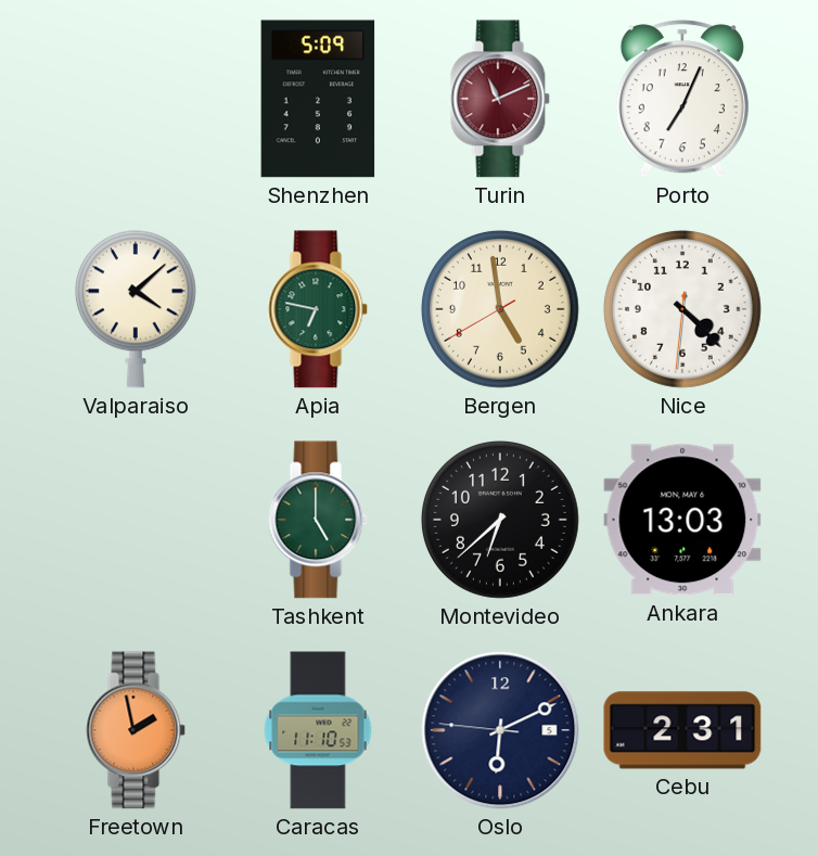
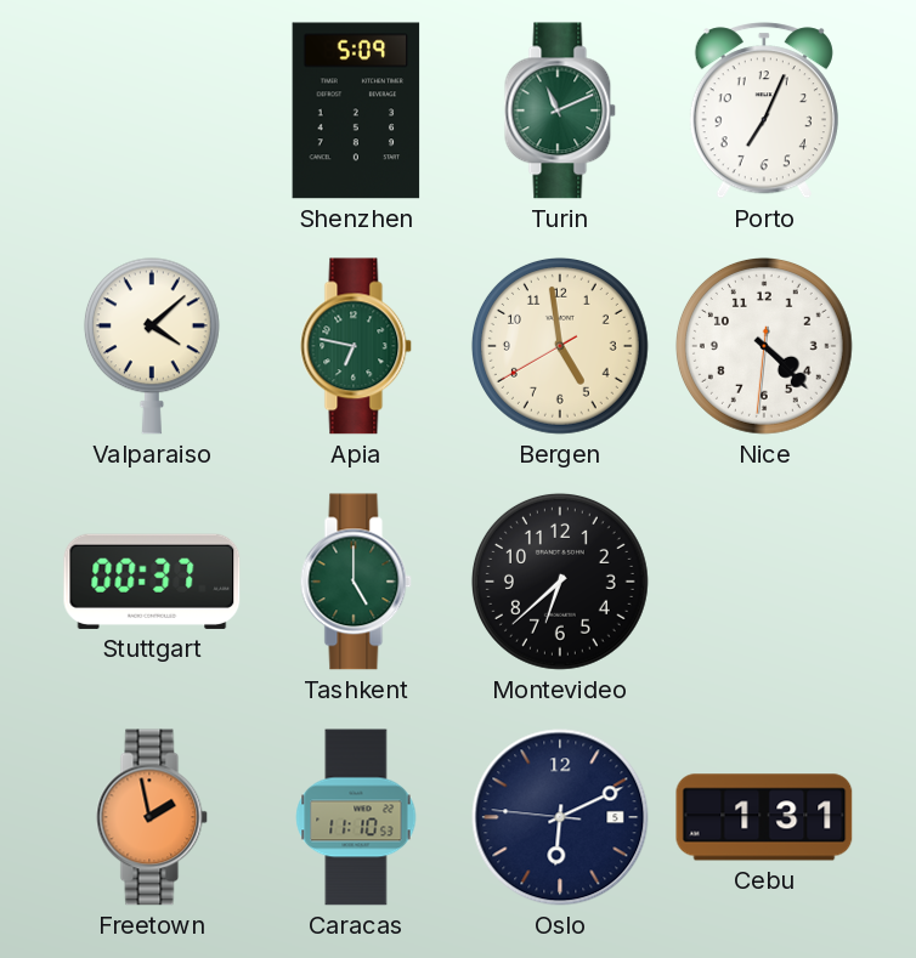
Turin dial: burgundy -> green (560, 110)
Stuttgart: none -> 00:37 (152, 582)
Ankara: 13:03 -> none (682, 520)
Cebu: 2:31 -> 1:31 (764, 817)
